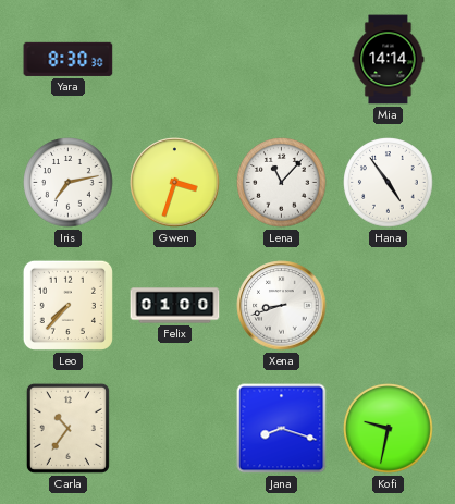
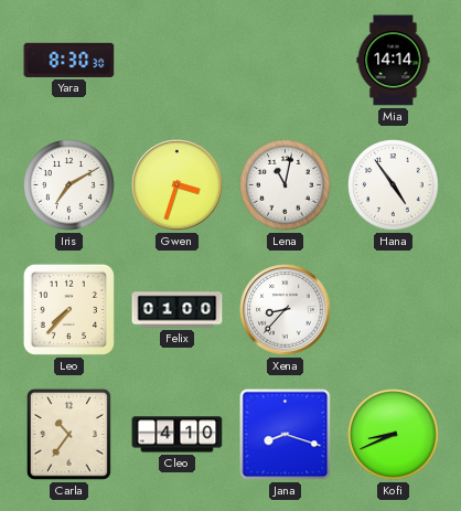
Iris: 7:13 -> 7:10 (69, 185)
Lena: 11:07 -> 11:02 (286, 185)
Xena: 8:42 -> 8:37 (286, 310)
Cleo: none -> 4:10 (178, 435)
Kofi: 9:32 -> 8:41 (394, 435)
